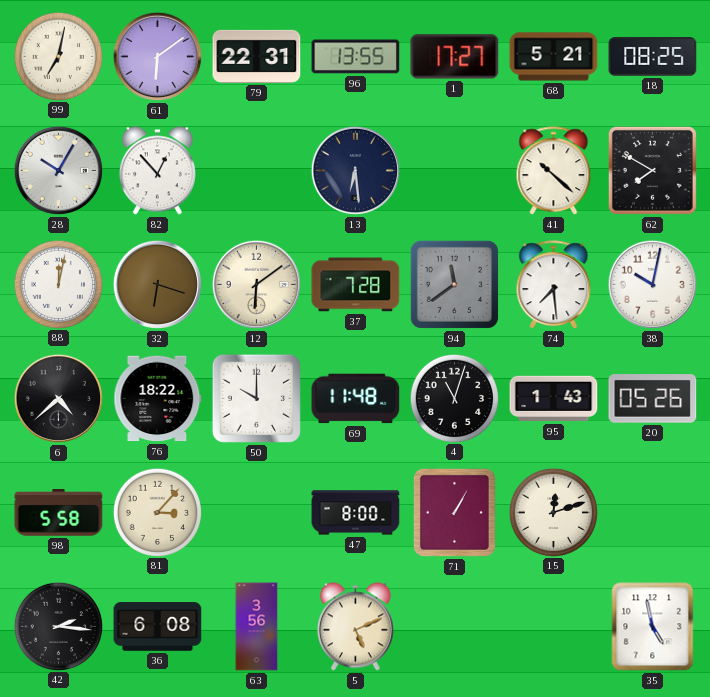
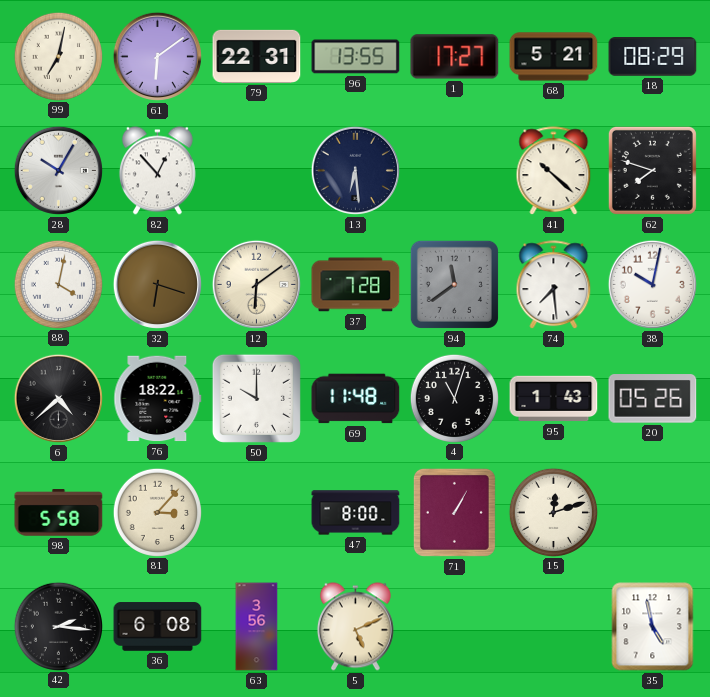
18: 08:25 -> 08:29 (653, 57)
62: 7:50 -> 7:48 (652, 170)
88: 12:02 -> 4:02 (58, 284)
